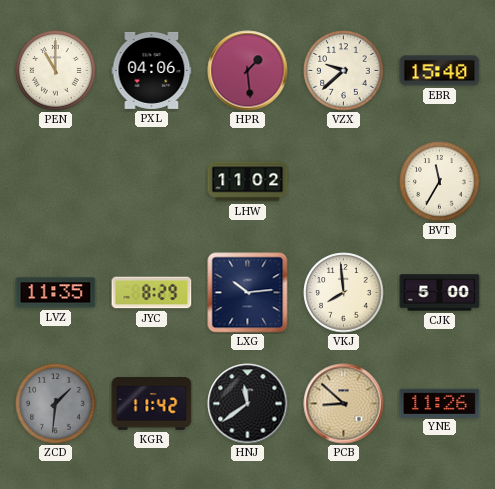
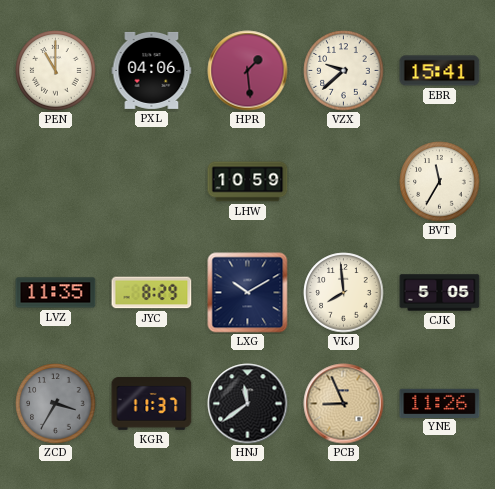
EBR: 15:40 -> 15:41 (440, 71)
LHW: 11:02 -> 10:59 (248, 182)
LXG: 10:14 -> 10:10 (248, 293)
CJK: 5:00 -> 5:05 (440, 293)
ZCD: 1:31 -> 3:35 (56, 404)
KGR: 11:42 -> 11:37 (152, 404)
PCB: 8:52 -> 8:56 (344, 404)
